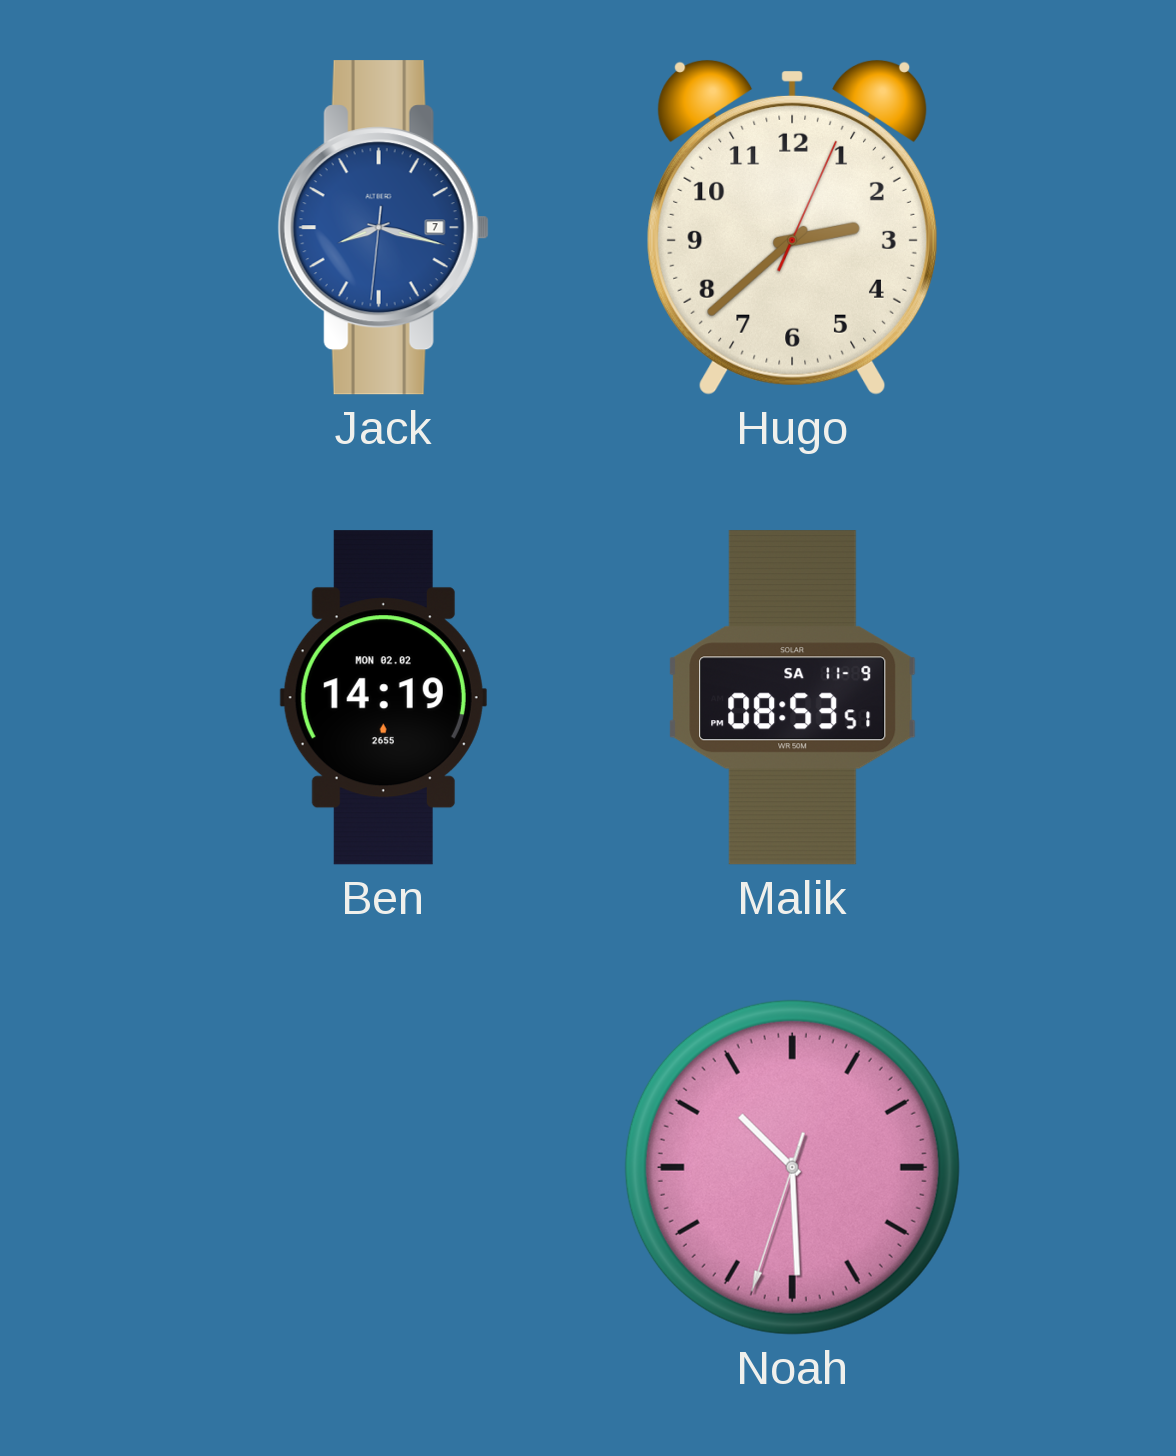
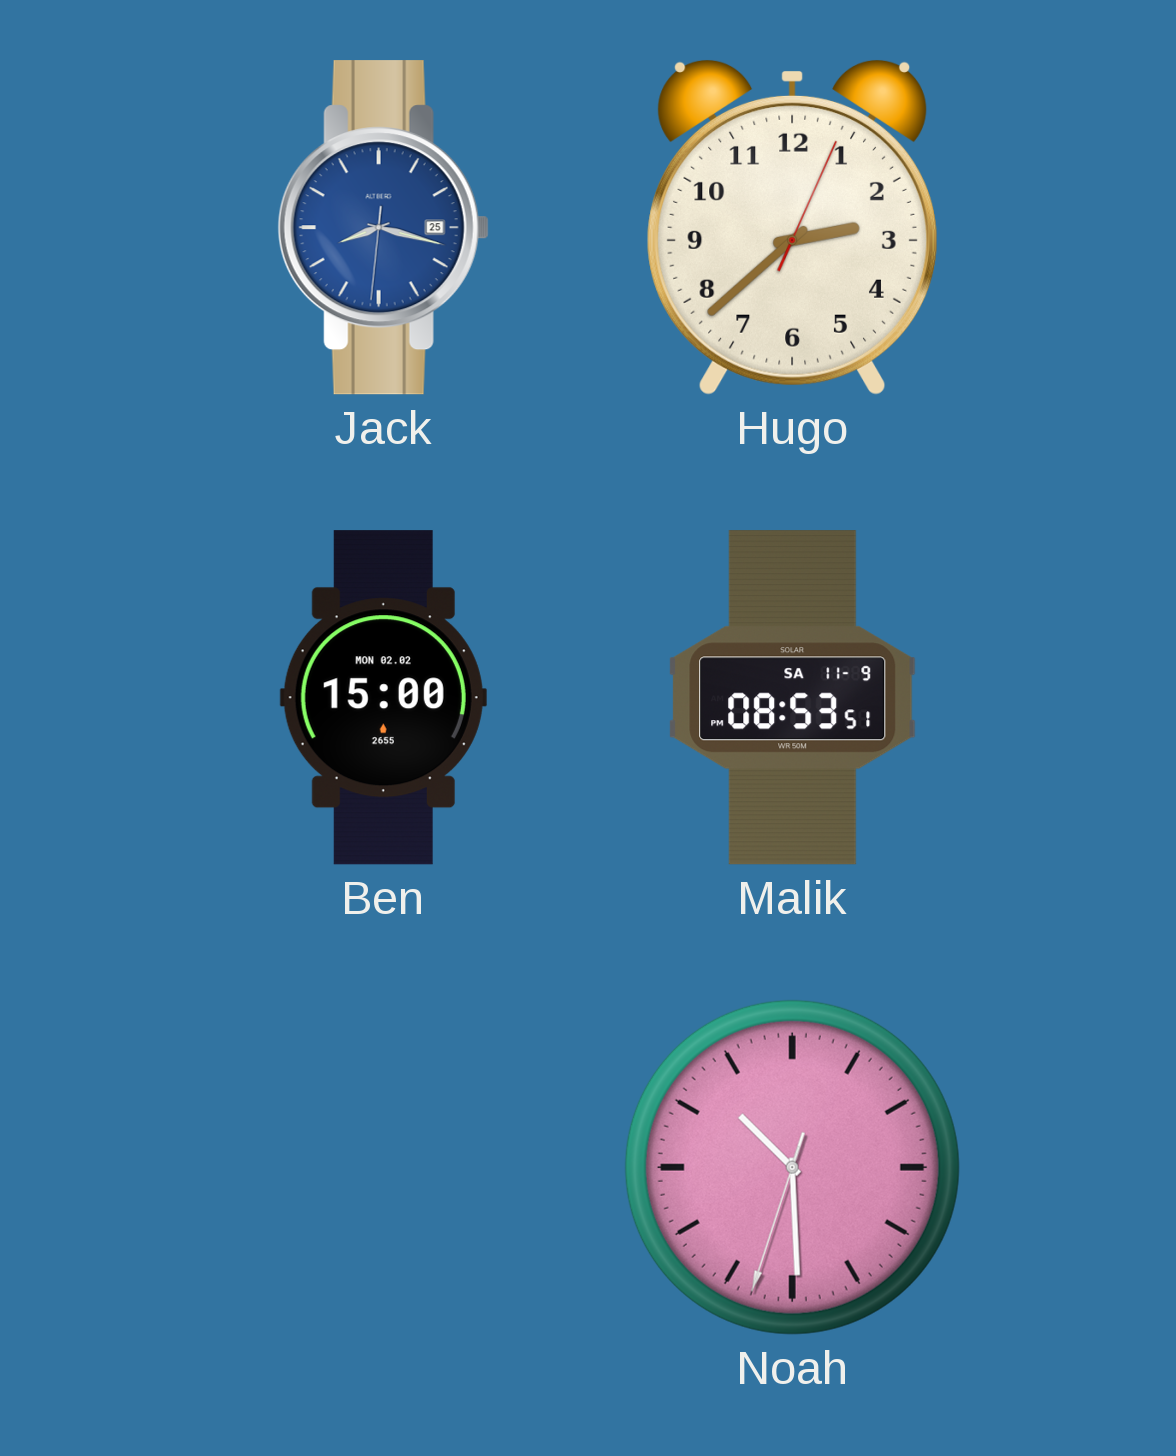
Jack date: 7 -> 25 (383, 228)
Ben: 14:19 -> 15:00 (383, 698)
